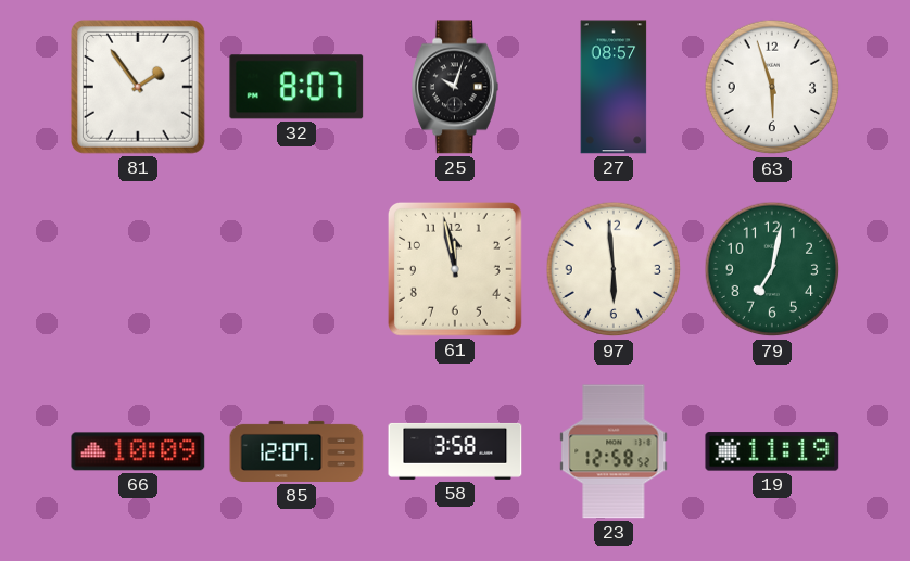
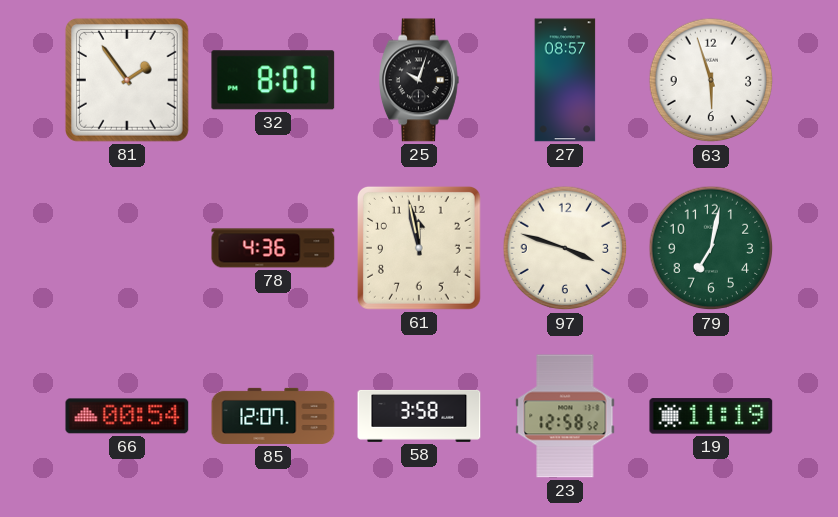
78: none -> 4:36 (273, 248)
97: 5:59 -> 3:48 (565, 248)
66: 10:09 -> 00:54 (127, 416)
